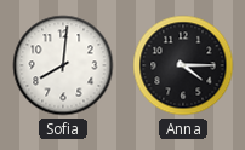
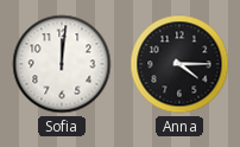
Sofia: 8:01 -> 12:01 (62, 64)
